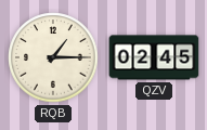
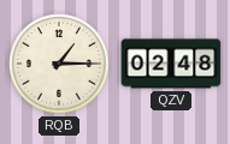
QZV: 02:45 -> 02:48 (171, 64)
